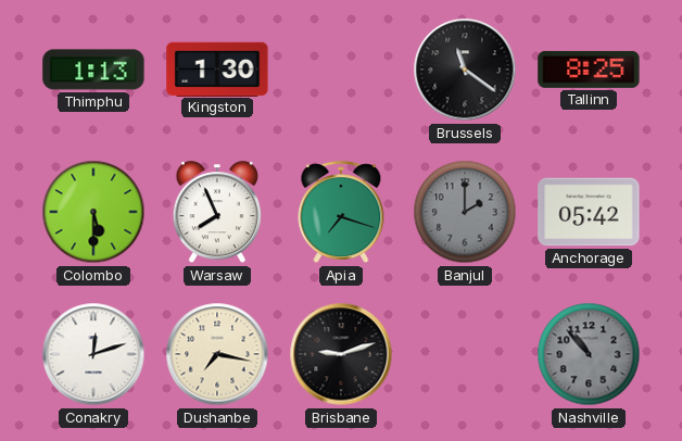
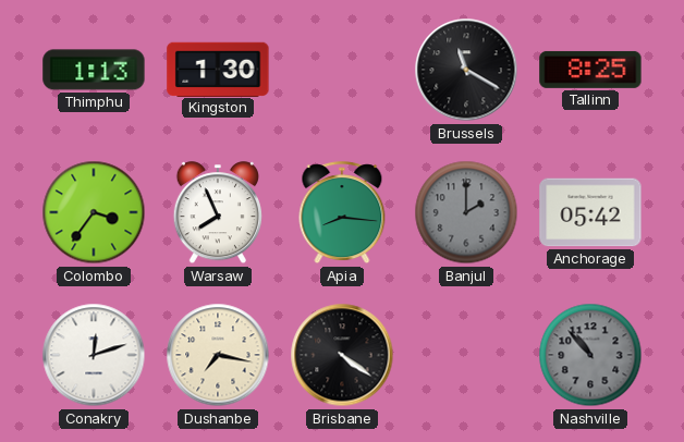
Brussels: 11:21 -> 11:20 (466, 70)
Colombo: 5:30 -> 3:36 (94, 212)
Apia: 7:18 -> 8:16 (342, 213)
Brisbane: 9:12 -> 4:21 (342, 355)
